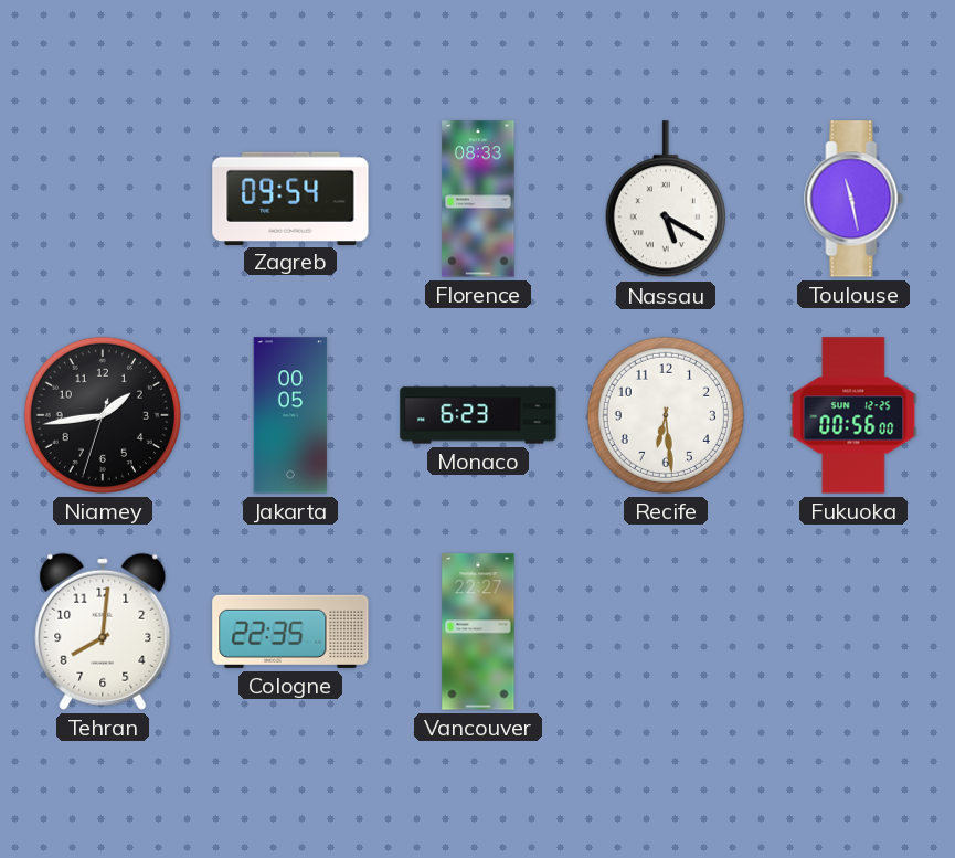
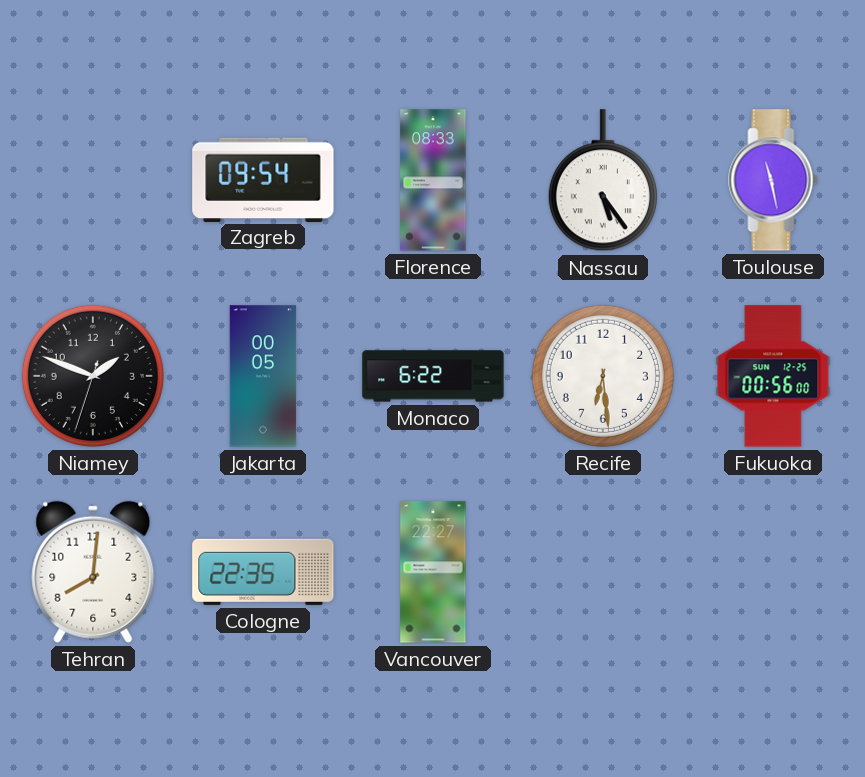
Nassau: 5:20 -> 5:24 (603, 181)
Niamey: 1:43 -> 1:48 (93, 376)
Monaco: 6:23 -> 6:22 (433, 376)
